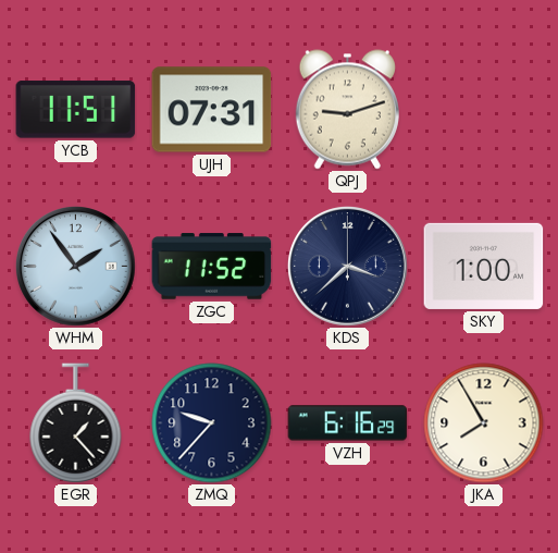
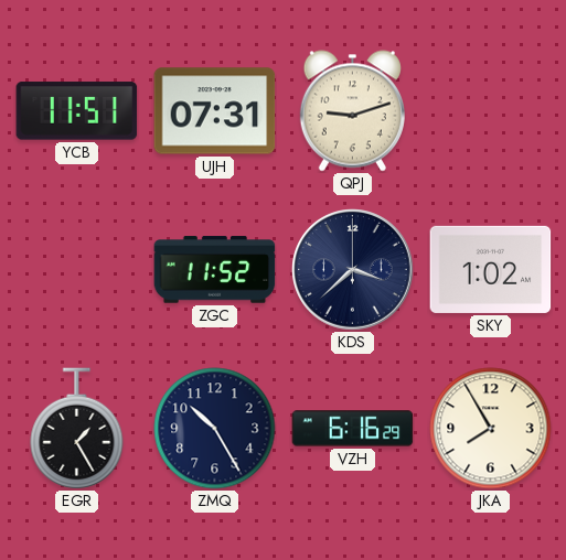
WHM: 1:54 -> none (76, 267)
SKY: 1:00 -> 1:02 (491, 269)
EGR: 1:23 -> 1:25 (77, 429)
ZMQ: 9:37 -> 10:25 (215, 429)
